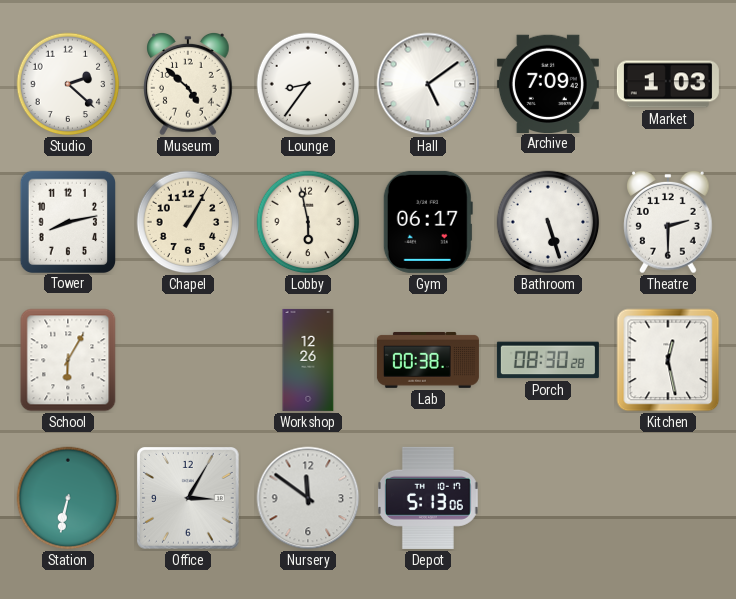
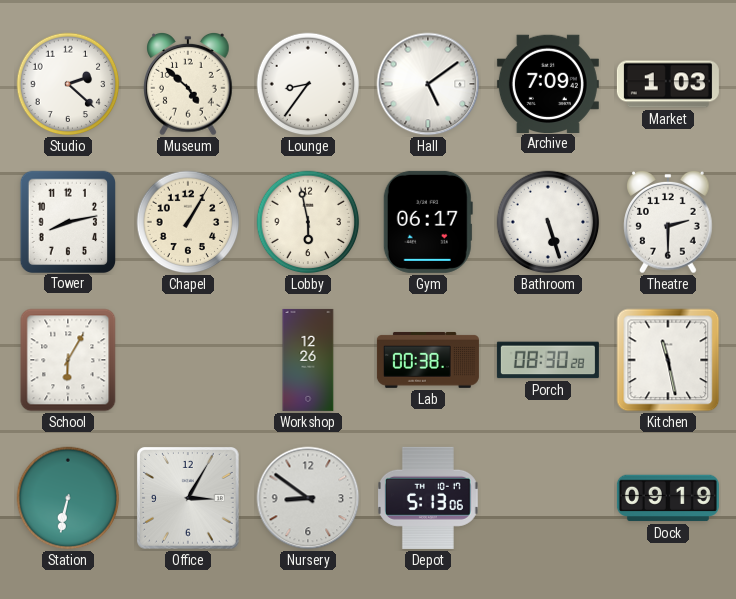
Kitchen: 12:28 -> 11:28 (668, 360)
Nursery: 11:51 -> 8:51 (308, 498)
Dock: none -> 09:19 (668, 498)
